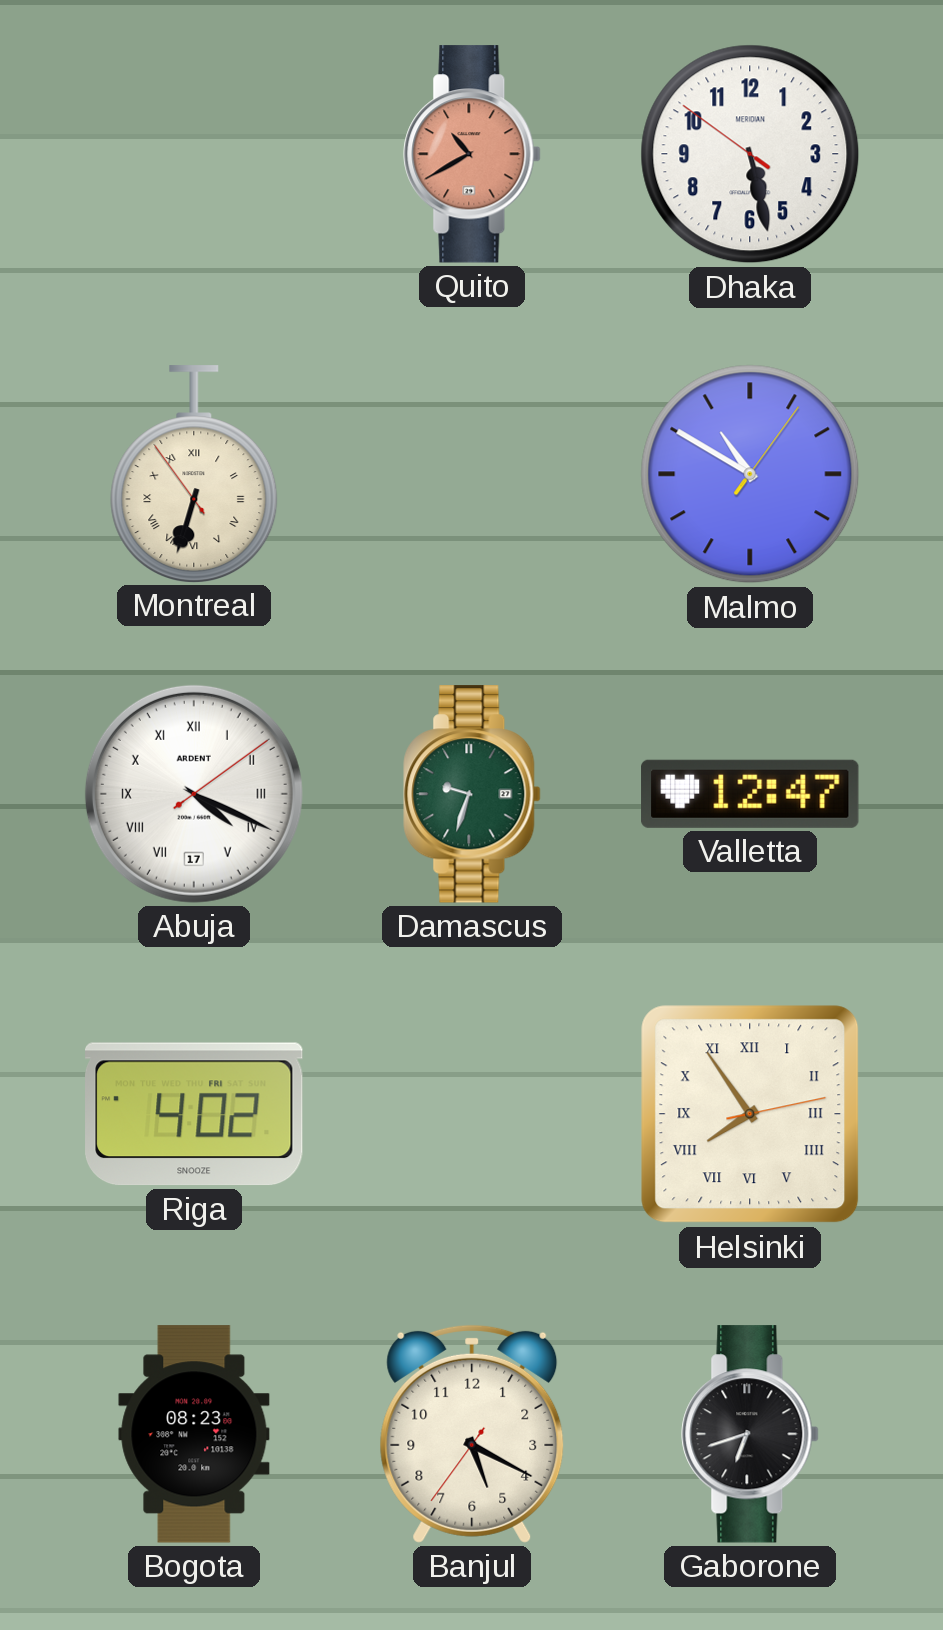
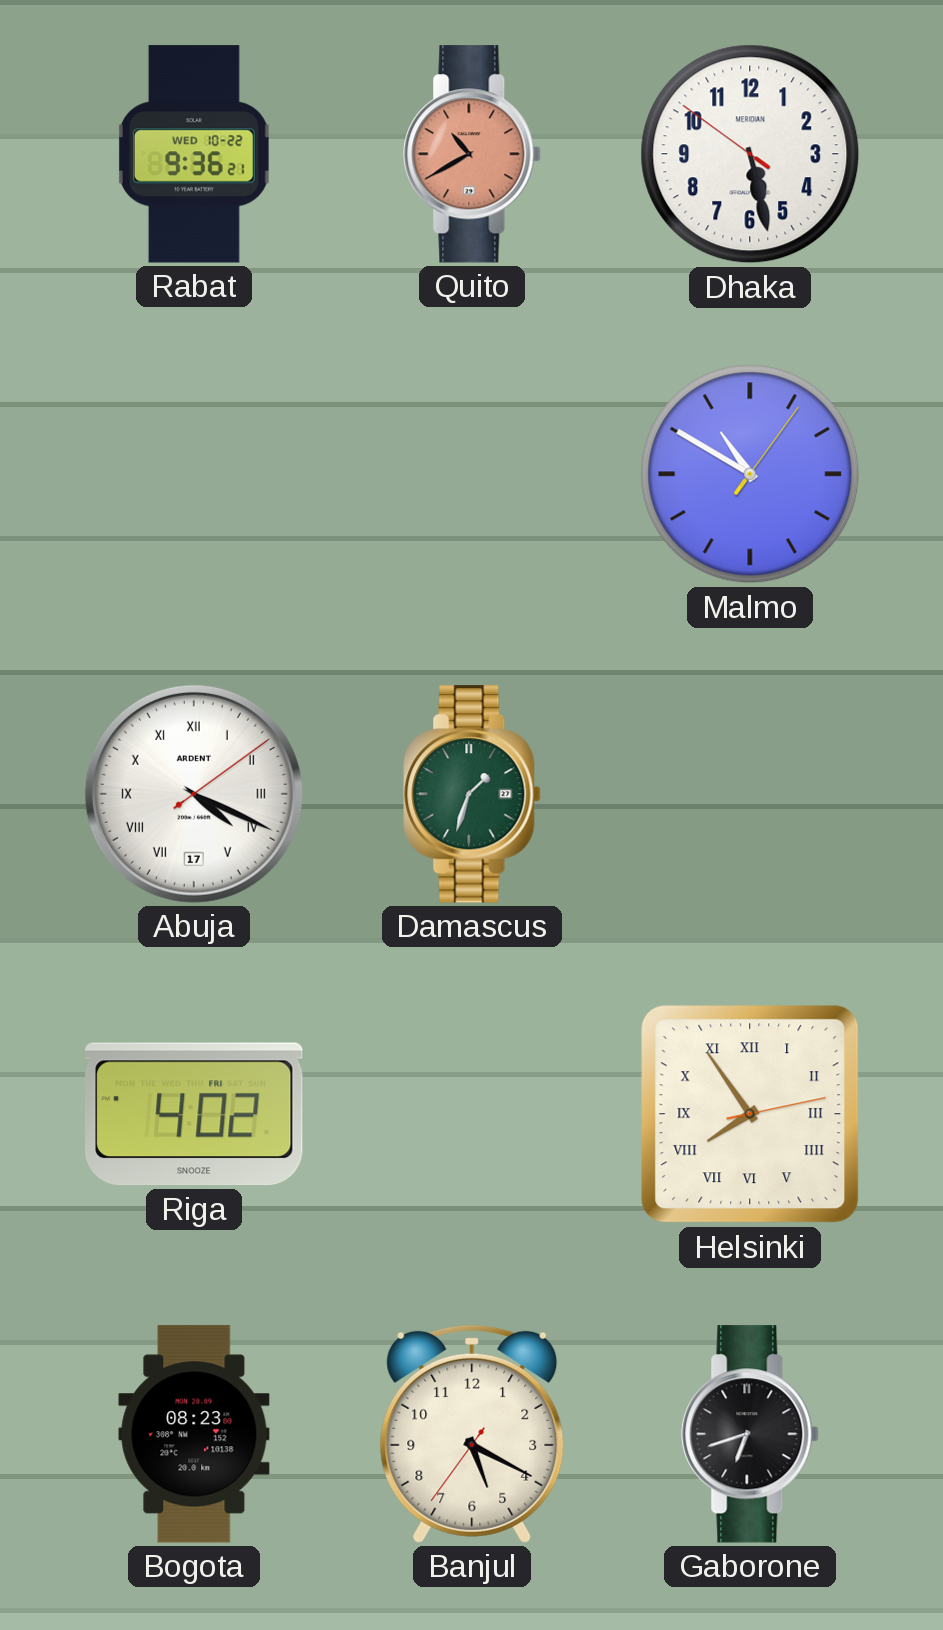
Rabat: none -> 9:36 (194, 154)
Montreal: 6:32 -> none (194, 474)
Damascus: 9:33 -> 1:33 (472, 794)
Valletta: 12:47 -> none (750, 794)
